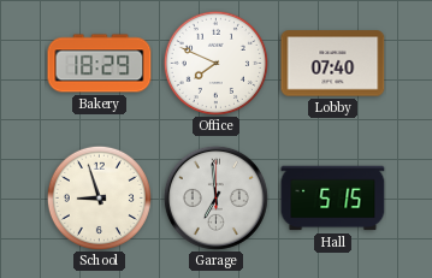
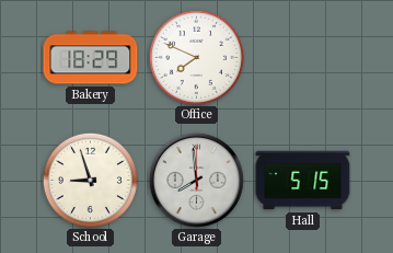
Lobby: 07:40 -> none (333, 64)
Garage: 6:59 -> 7:59 (196, 180)
